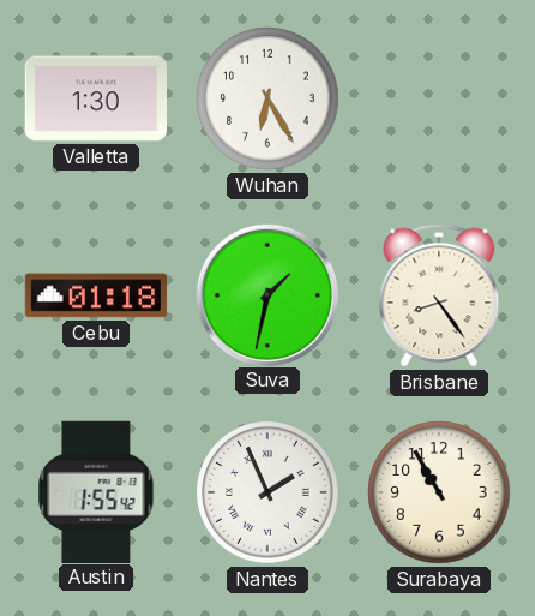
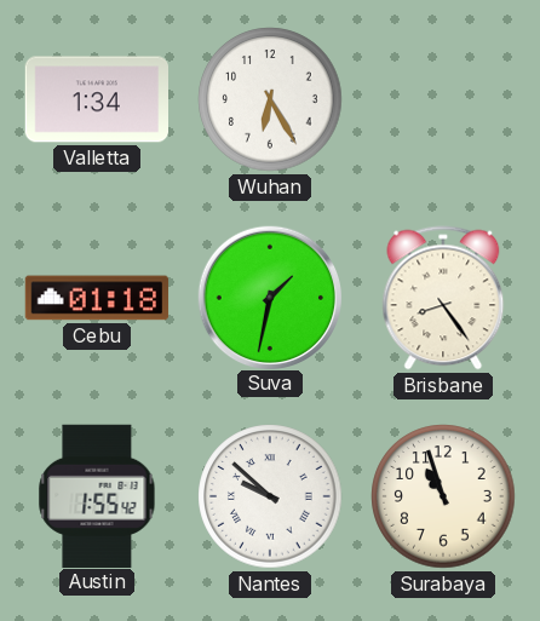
Valletta: 1:30 -> 1:34 (96, 99)
Nantes: 1:56 -> 9:52 (270, 496)
Surabaya: 10:55 -> 10:57 (443, 496)
